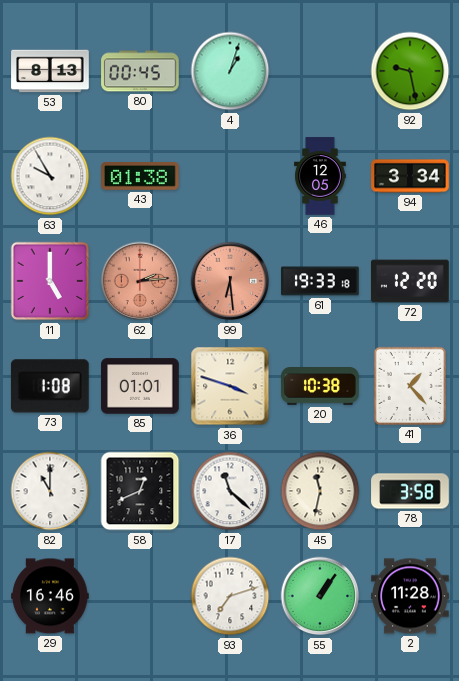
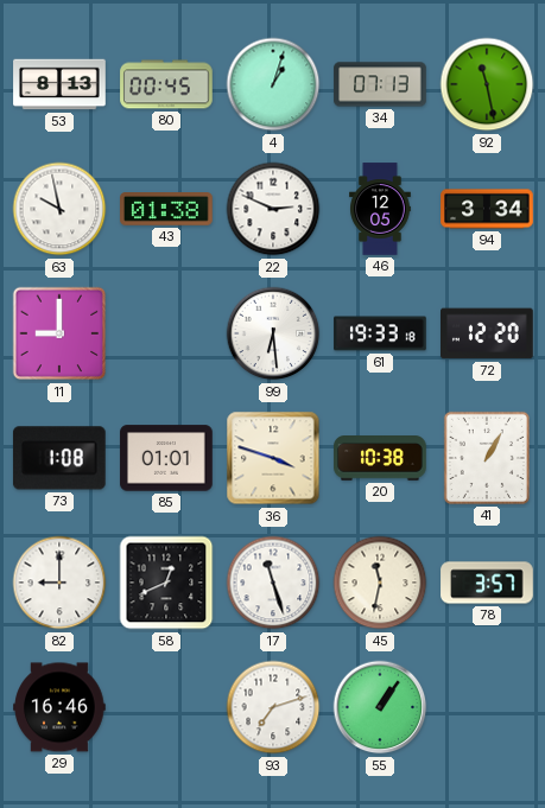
34: none -> 07:13 (380, 84)
92: 9:28 -> 11:28 (487, 84)
63: 9:55 -> 9:58 (59, 209)
22: none -> 2:49 (273, 209)
11: 5:00 -> 9:00 (59, 333)
62: 2:14 -> none (140, 281)
99 dial: salmon -> white (273, 333)
41: 1:23 -> 1:05 (487, 458)
82: 11:00 -> 9:00 (59, 583)
17: 11:22 -> 11:27 (273, 583)
78: 3:58 -> 3:57 (487, 583)
2: 11:28 -> none (410, 596)
